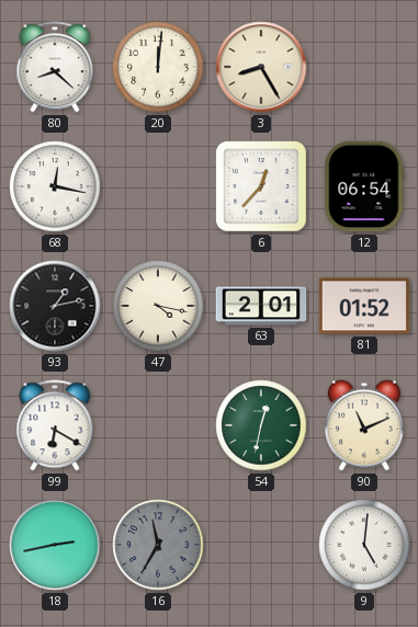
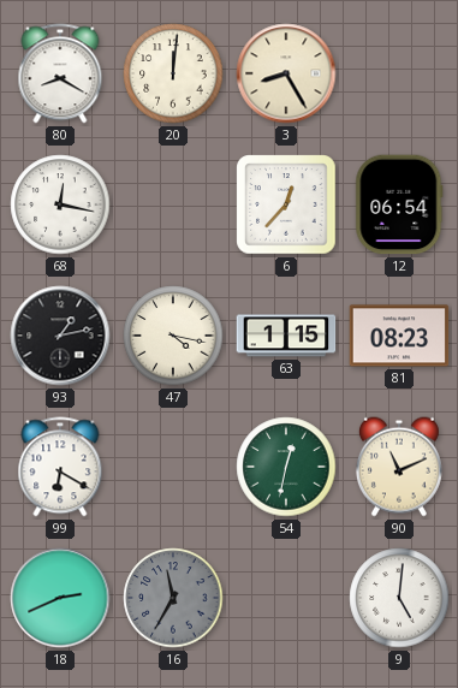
80: 8:22 -> 8:20 (60, 73)
63: 2:01 -> 1:15 (286, 336)
81: 01:52 -> 08:23 (399, 336)
18: 2:43 -> 2:41 (60, 598)
